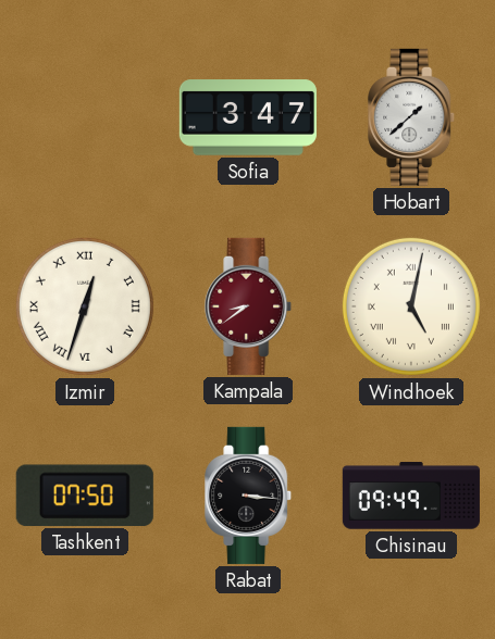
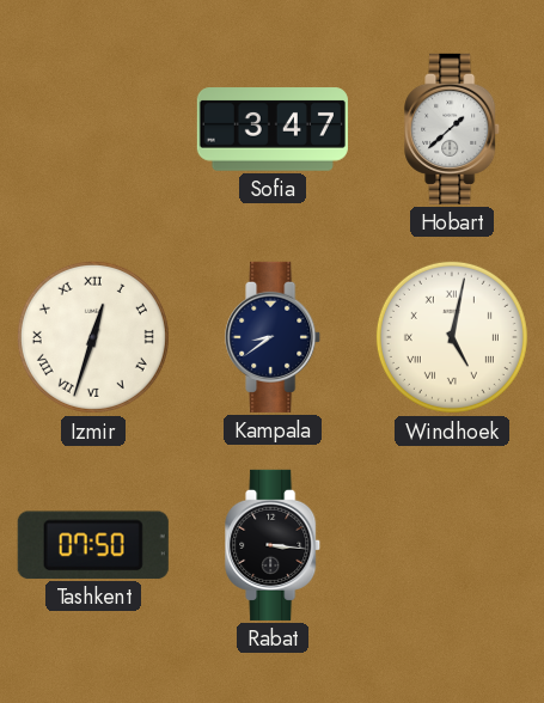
Kampala dial: burgundy -> navy (274, 337)
Chisinau: 09:49 -> none (411, 496)
